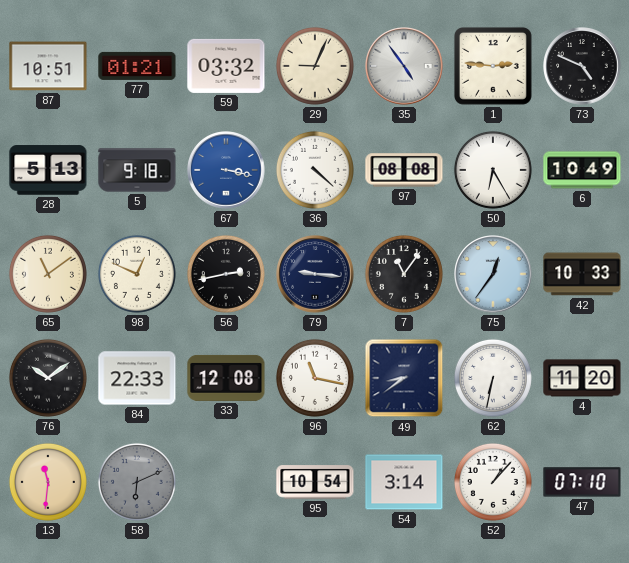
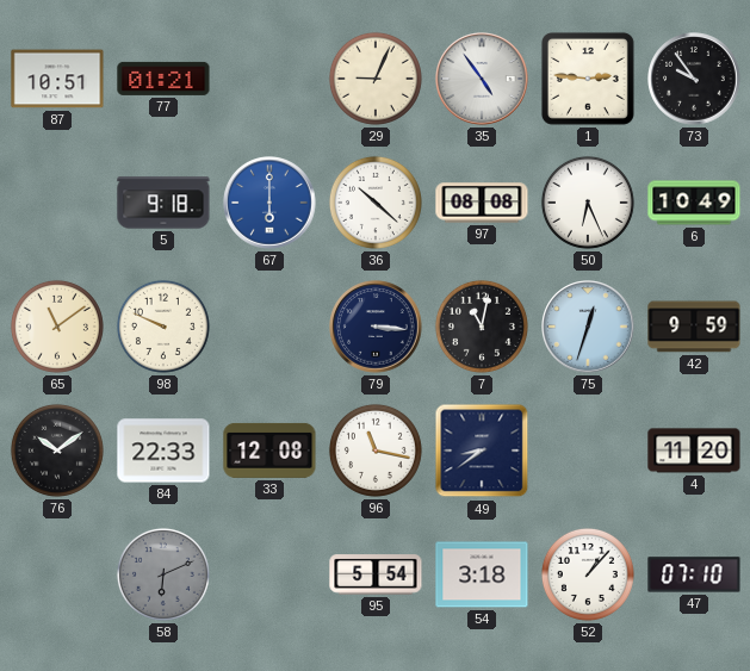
59: 03:32 -> none (226, 66)
73: 4:49 -> 9:54 (694, 79)
28: 5:13 -> none (48, 170)
67: 3:17 -> 6:00 (269, 203)
36: 4:22 -> 10:22 (376, 203)
50: 6:25 -> 6:26 (588, 203)
98: 12:49 -> 9:49 (163, 327)
56: 2:43 -> none (226, 274)
79: 9:16 -> 3:16 (376, 327)
7: 11:06 -> 11:02 (482, 327)
75: 12:36 -> 12:33 (588, 327)
42: 10:33 -> 9:59 (694, 327)
62: 6:32 -> none (493, 378)
13: 11:31 -> none (48, 482)
95: 10:54 -> 5:54 (376, 574)
54: 3:14 -> 3:18 (482, 574)
